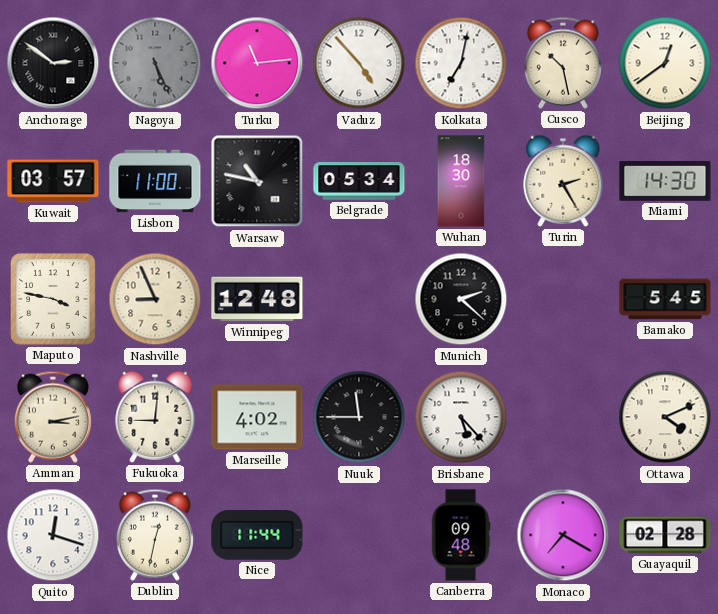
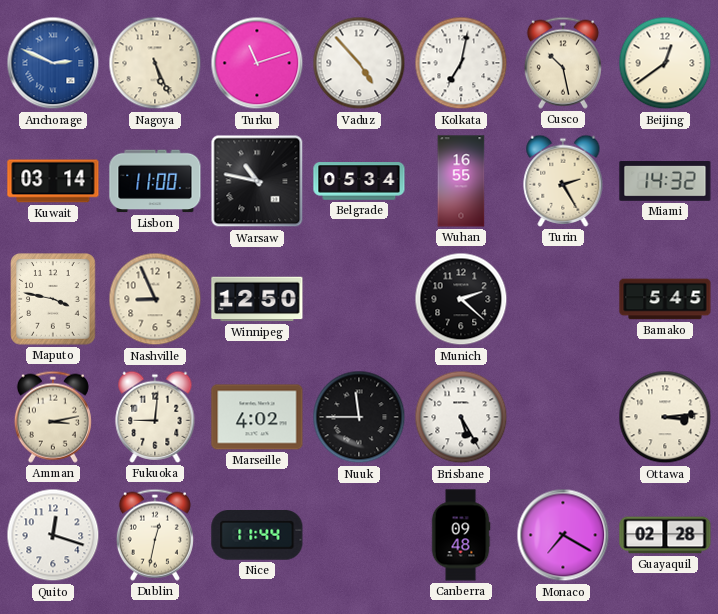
Anchorage: 2:51 -> 2:49 (53, 63)
Anchorage dial: black -> blue (53, 63)
Nagoya dial: grey -> cream (155, 63)
Turku: 11:14 -> 11:12 (257, 63)
Kuwait: 03:57 -> 03:14 (53, 181)
Wuhan: 18:30 -> 16:55 (461, 181)
Miami: 14:30 -> 14:32 (665, 182)
Winnipeg: 12:48 -> 12:50 (257, 299)
Brisbane: 5:23 -> 5:25 (461, 417)
Ottawa: 4:11 -> 3:14 (665, 417)
